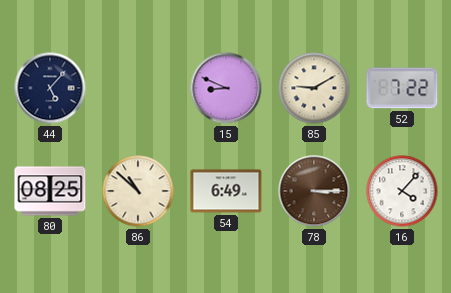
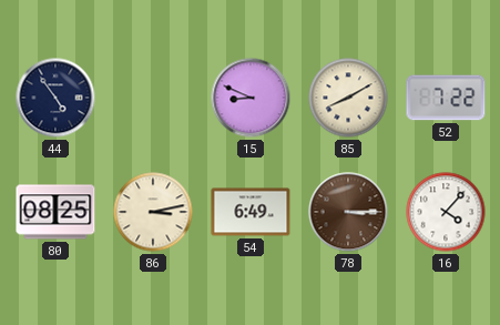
44: 5:07 -> 4:54 (55, 98)
85: 9:10 -> 8:10 (348, 98)
86: 10:52 -> 3:13 (153, 212)
